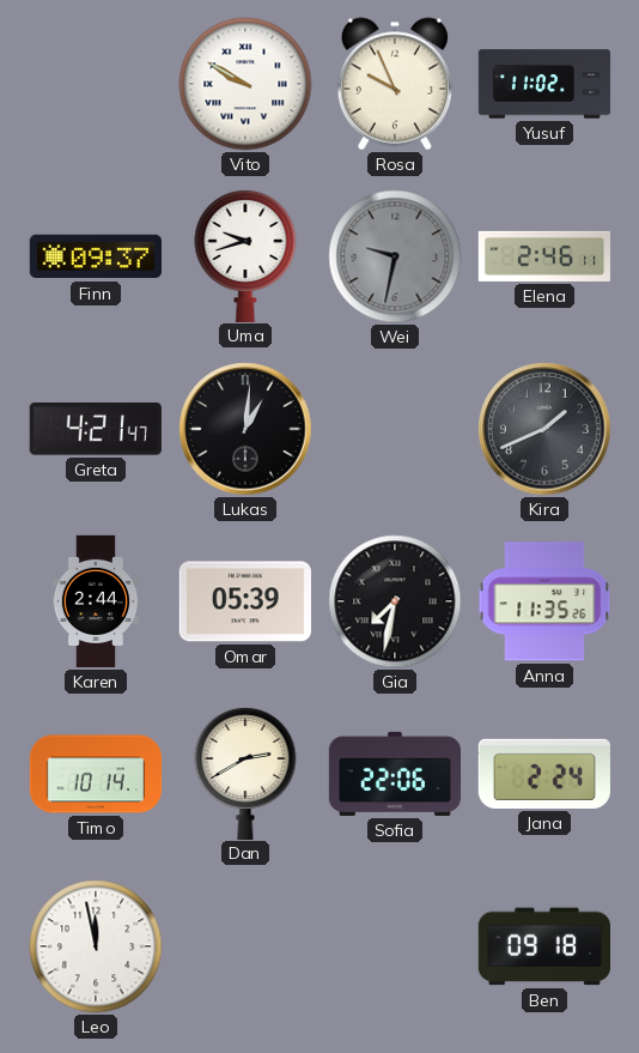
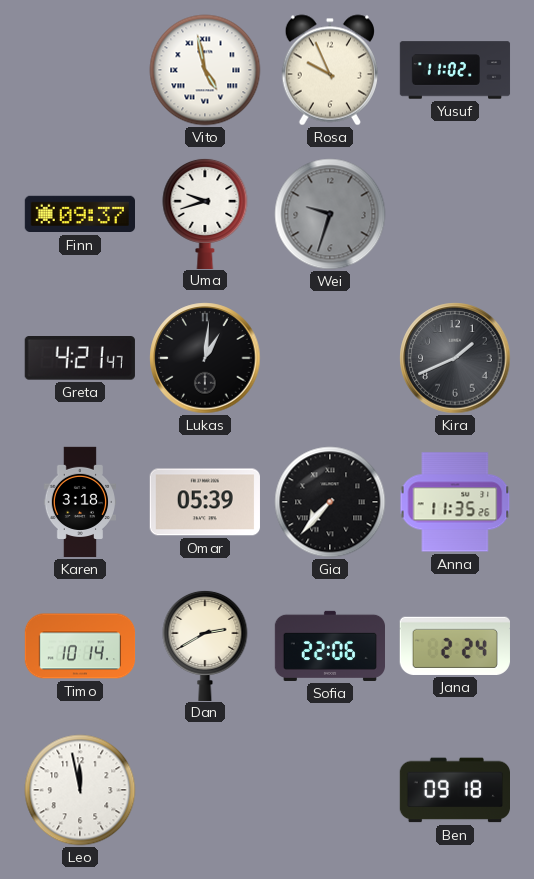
Vito: 9:50 -> 4:58 (205, 70)
Wei: 9:32 -> 9:33 (330, 214)
Elena: 2:46 -> none (543, 256)
Karen: 2:44 -> 3:18 (79, 502)
Gia: 7:32 -> 7:37 (330, 502)
